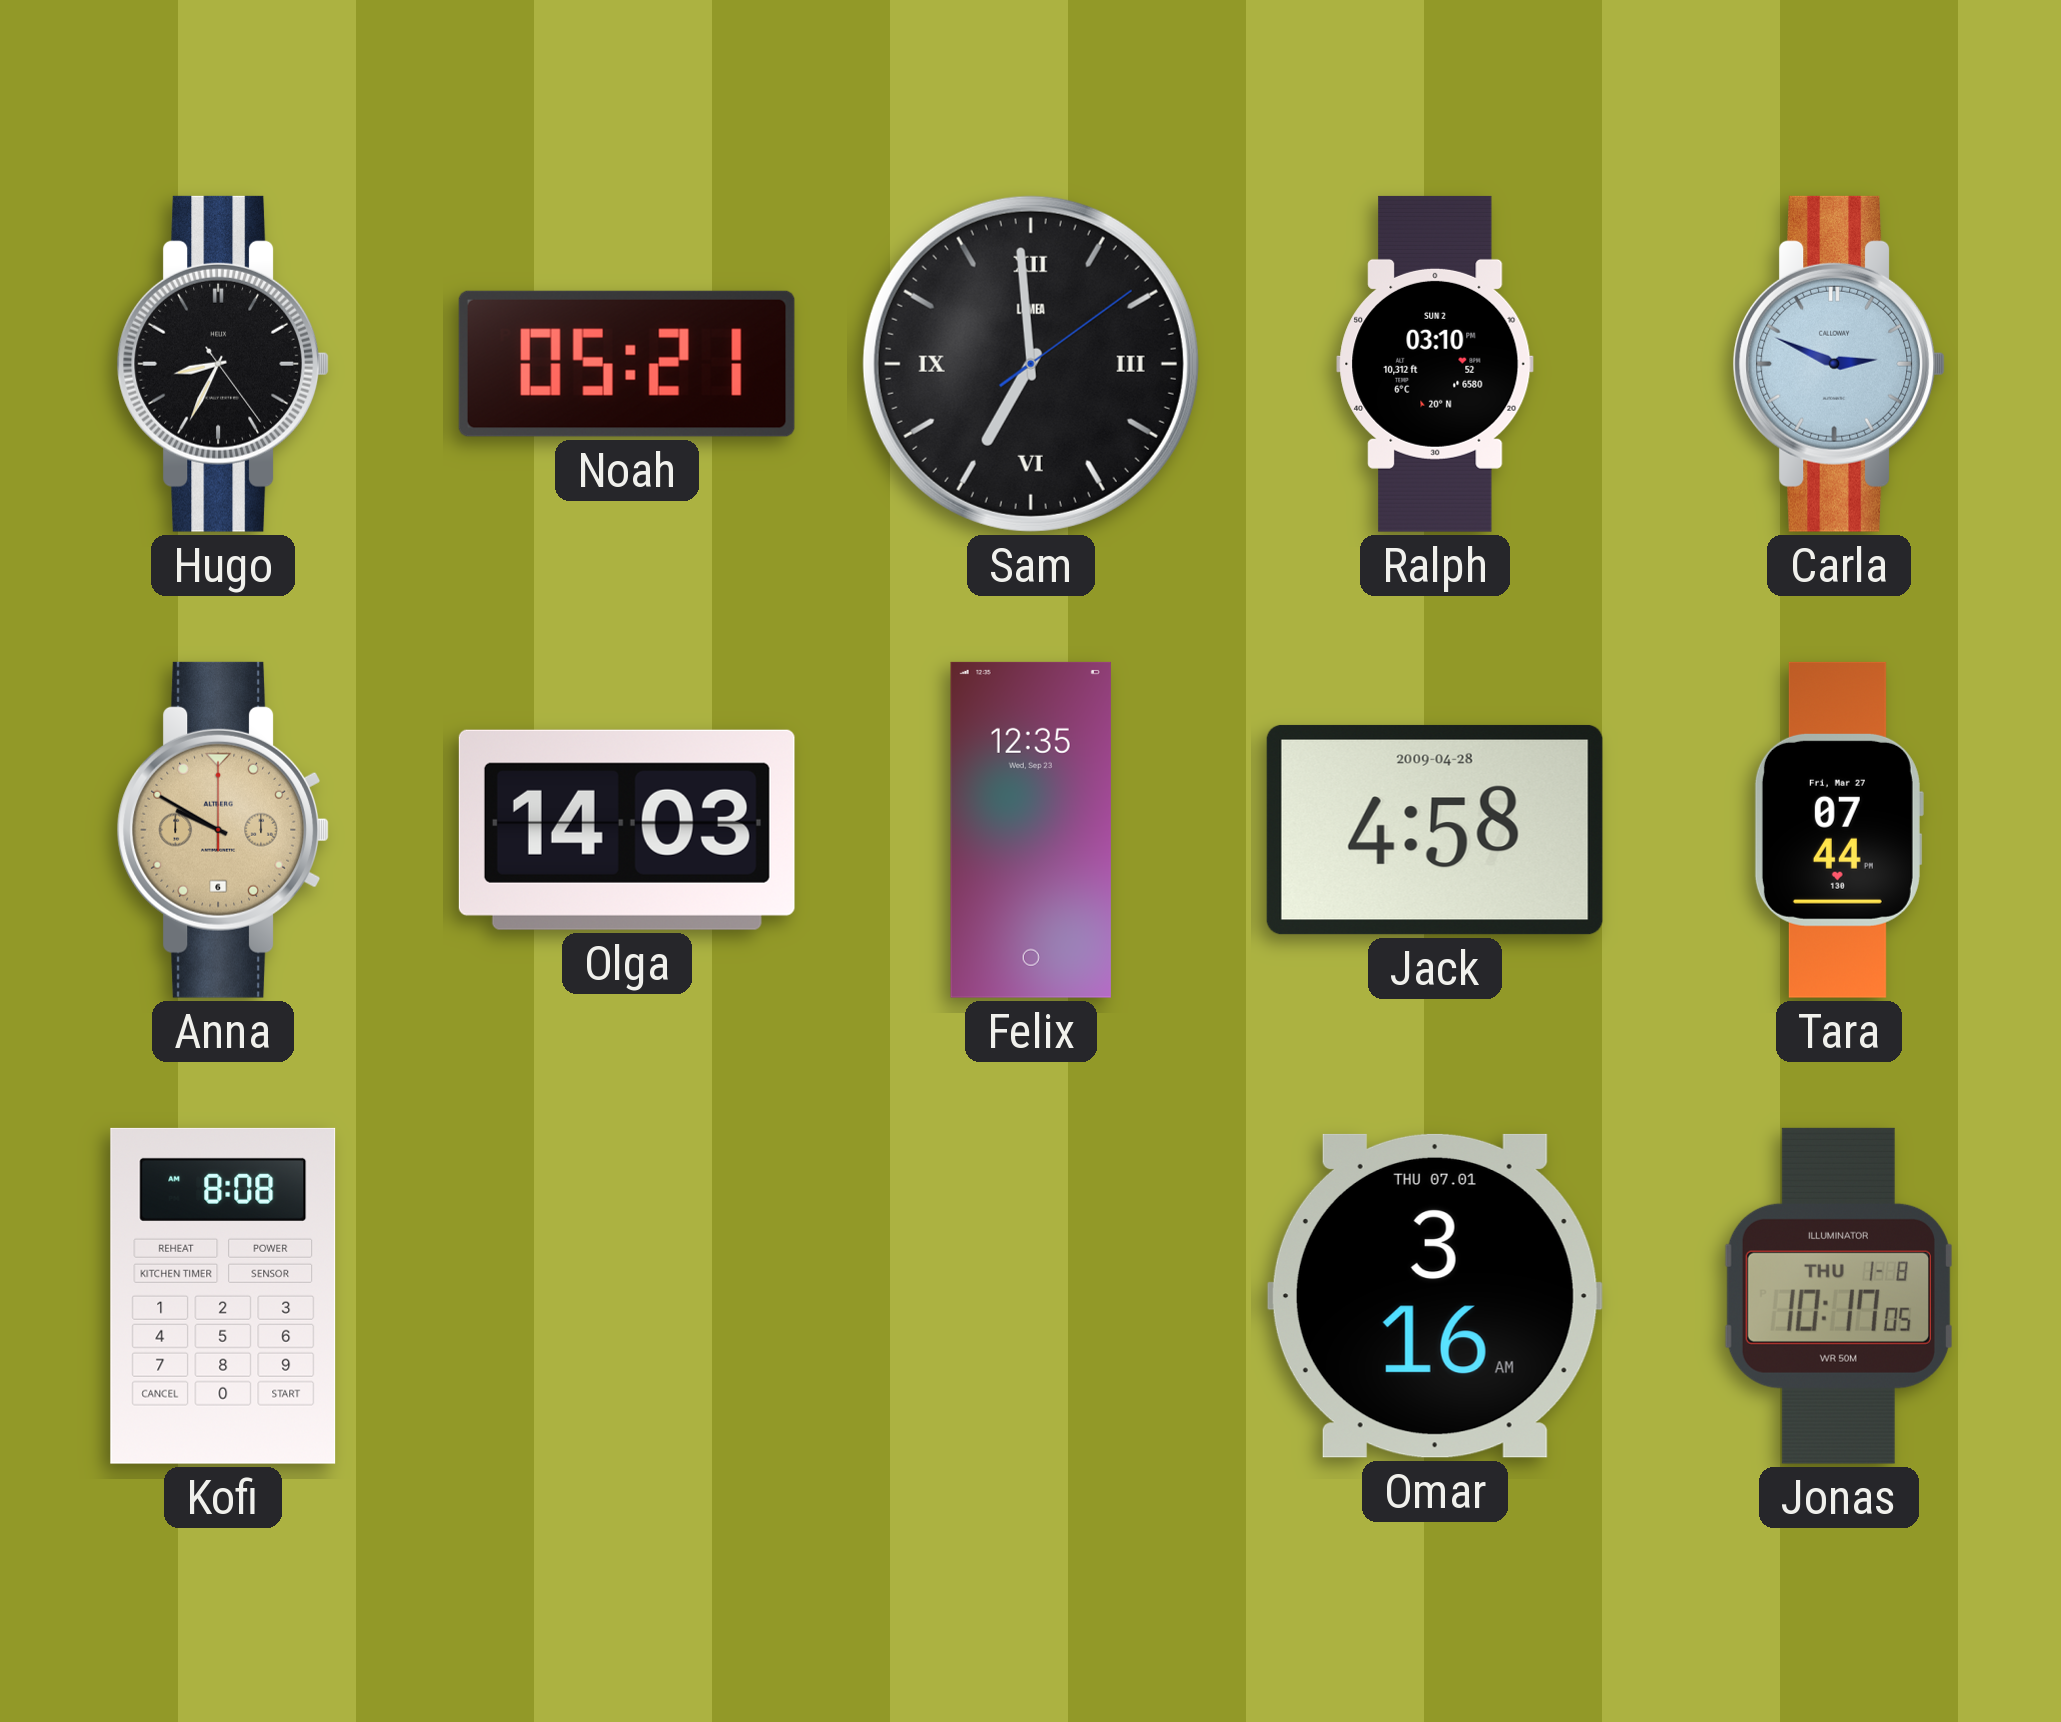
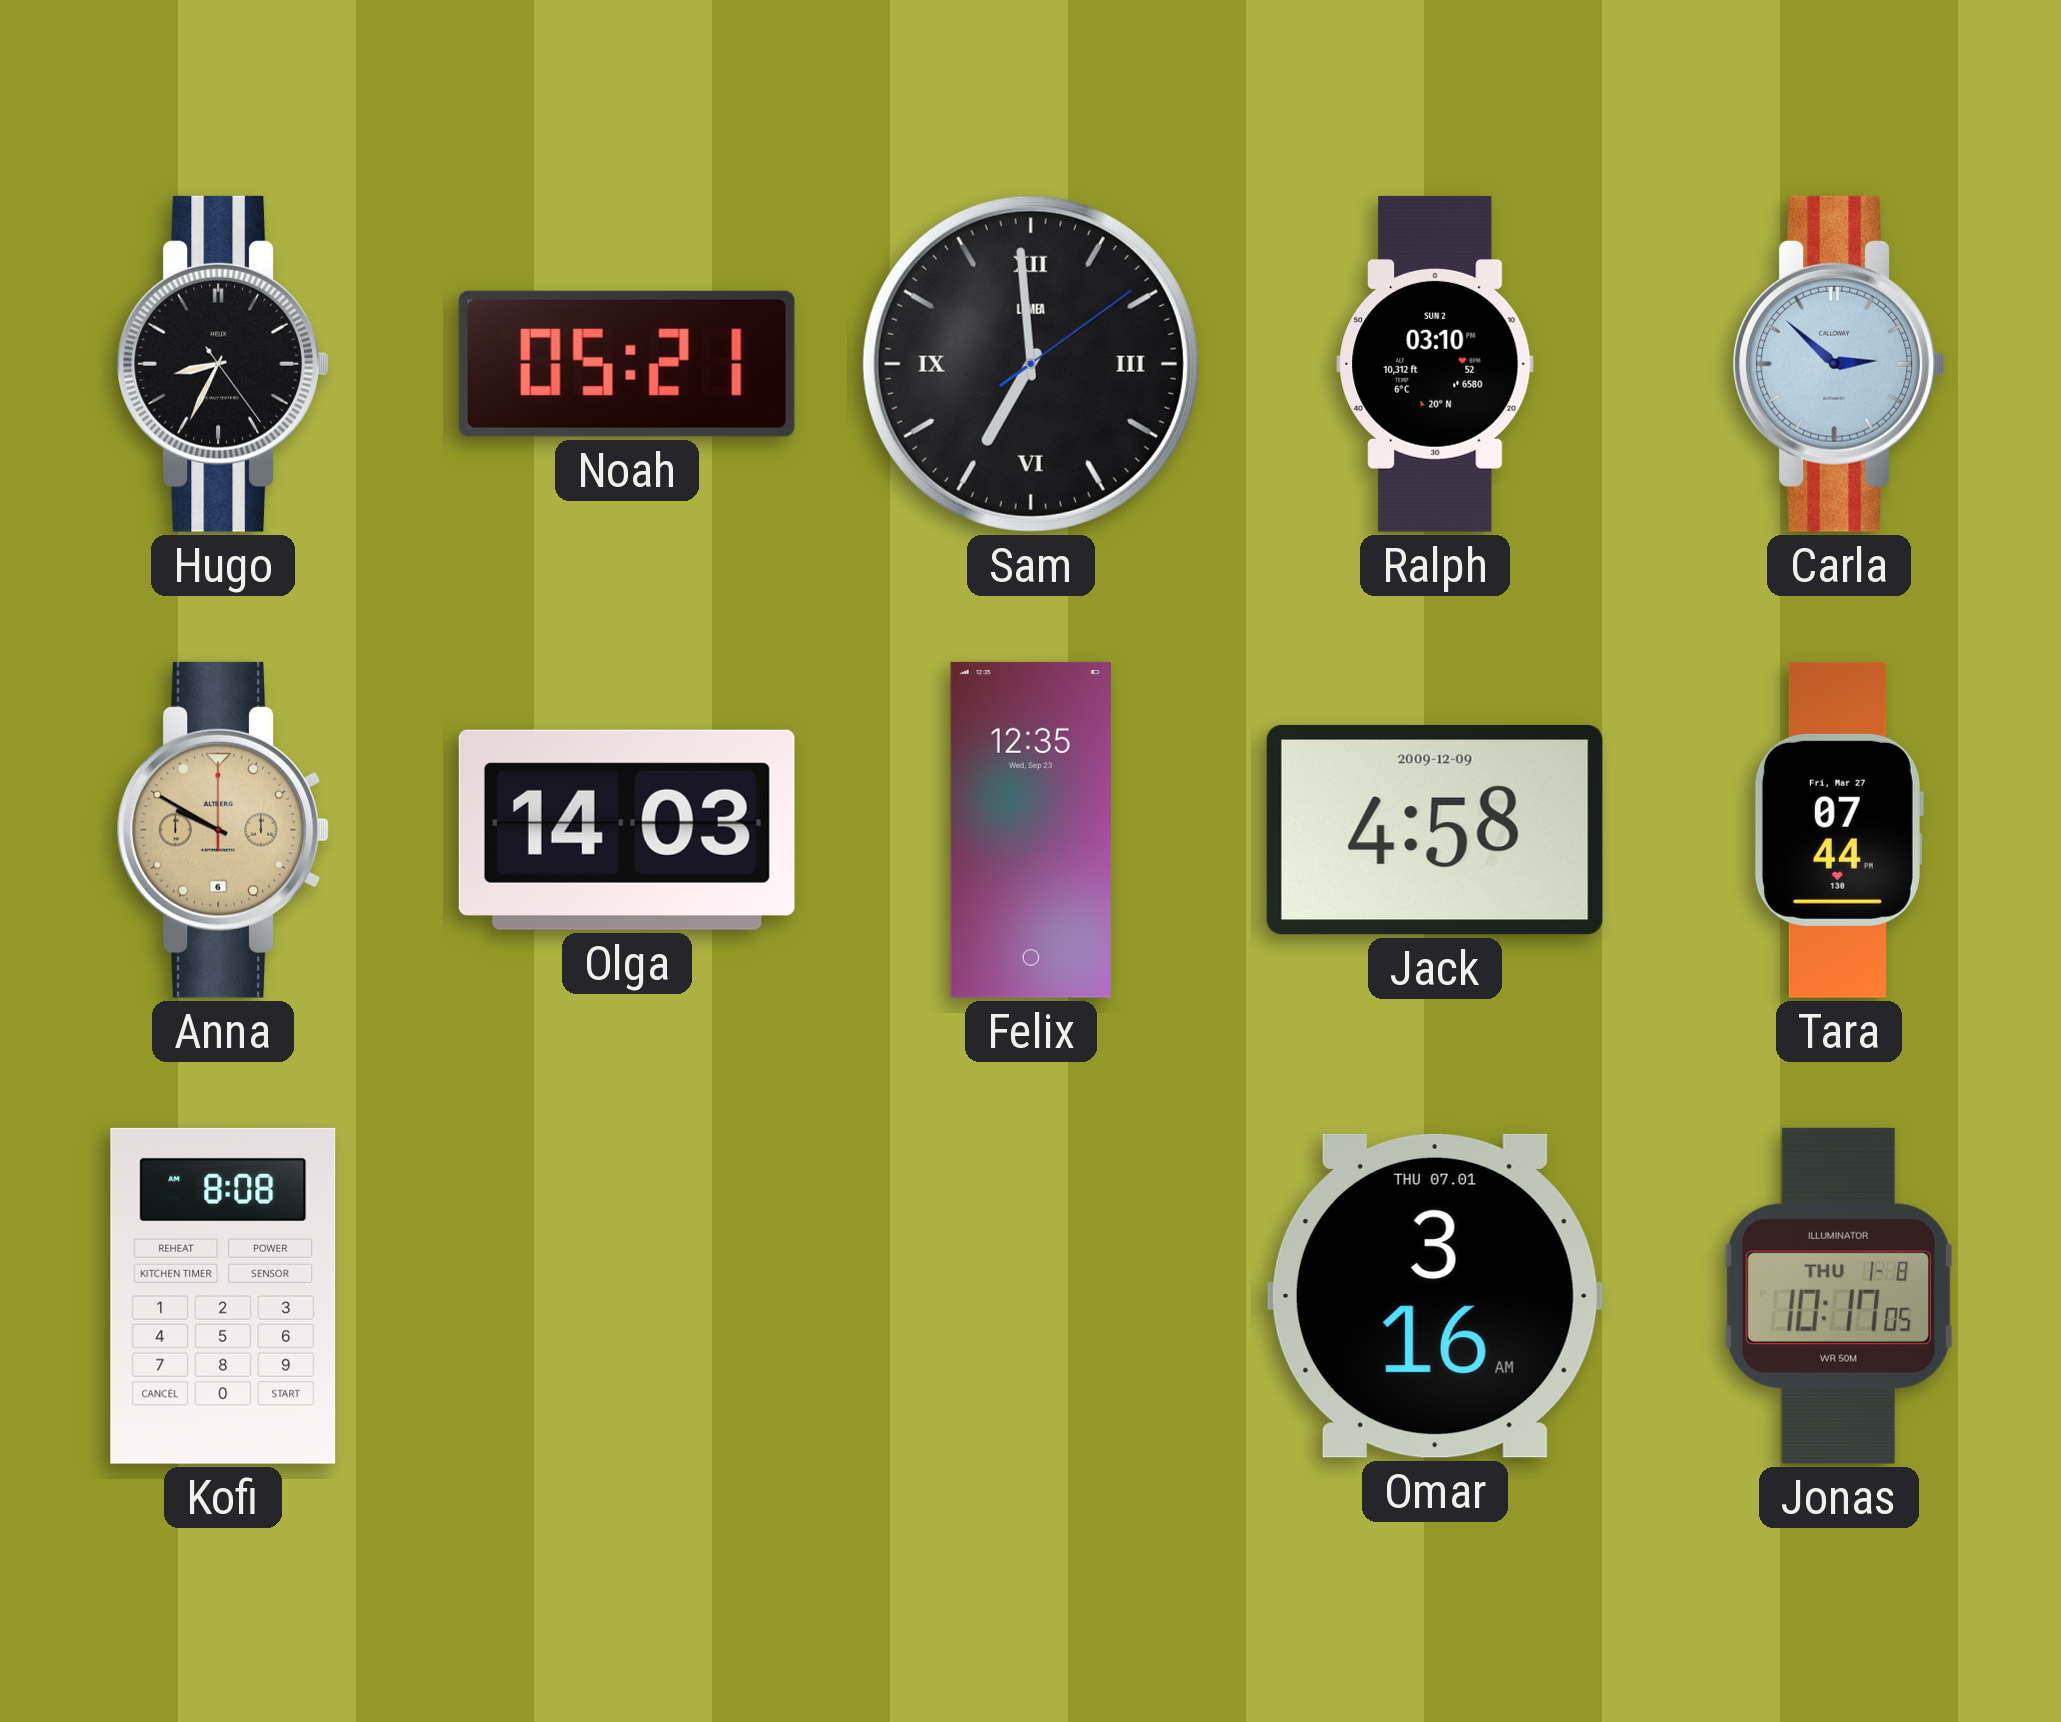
Carla: 2:49 -> 2:52 (1838, 364)
Jack date: 2009-04-28 -> 2009-12-09 (1435, 830)
